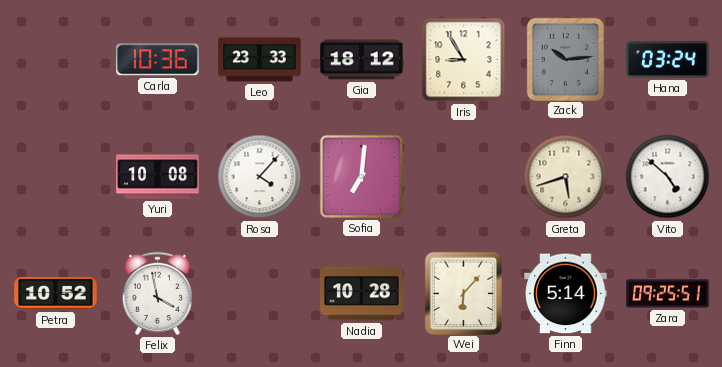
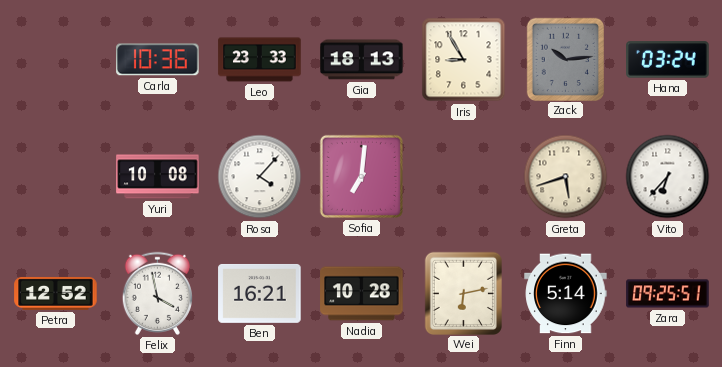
Gia: 18:12 -> 18:13 (362, 60)
Vito: 4:52 -> 6:37 (668, 177)
Petra: 10:52 -> 12:52 (56, 293)
Ben: none -> 16:21 (260, 293)
Wei: 6:07 -> 6:13 (463, 293)
